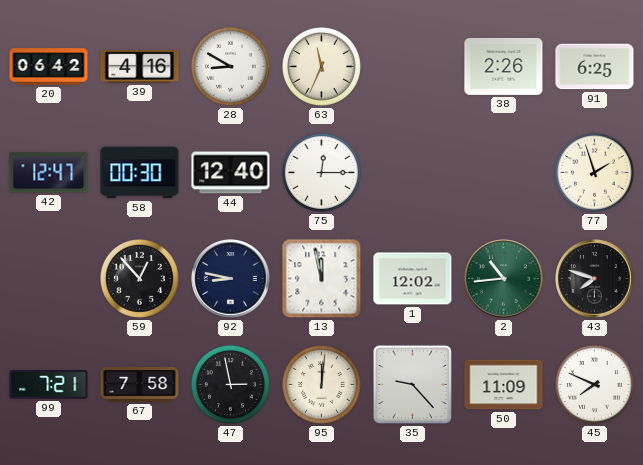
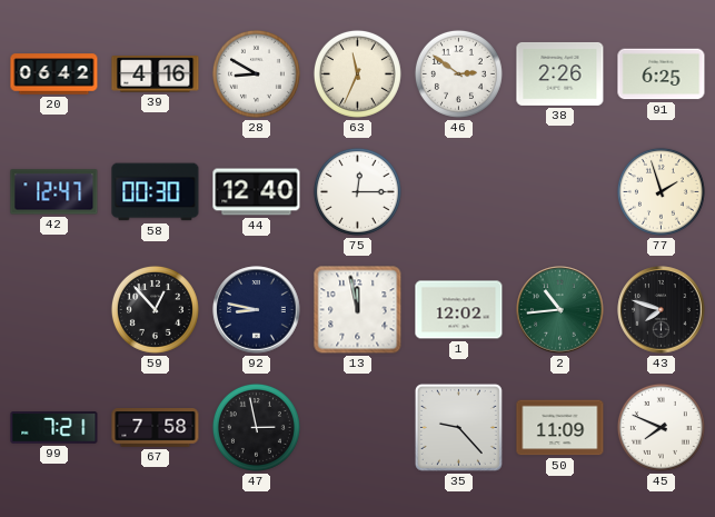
46: none -> 2:51 (458, 73)
95: 12:01 -> none (321, 384)
